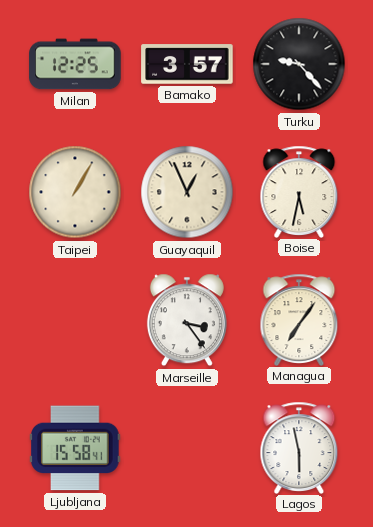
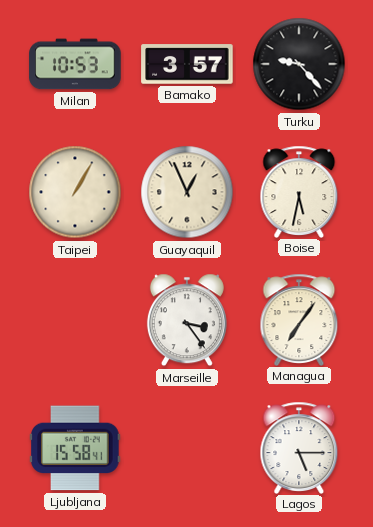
Milan: 12:25 -> 10:53 (75, 64)
Lagos: 5:58 -> 5:15 (299, 447)
